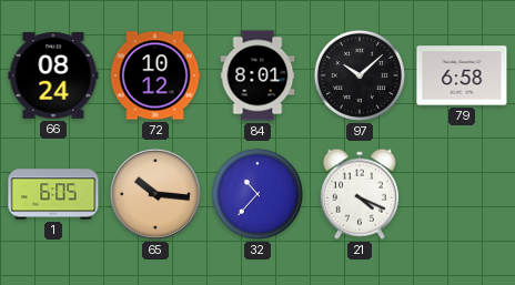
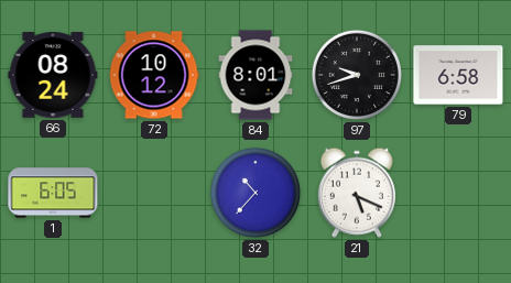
97: 10:08 -> 9:42 (357, 75)
65: 10:16 -> none (155, 194)
21: 4:19 -> 5:19 (357, 193)
